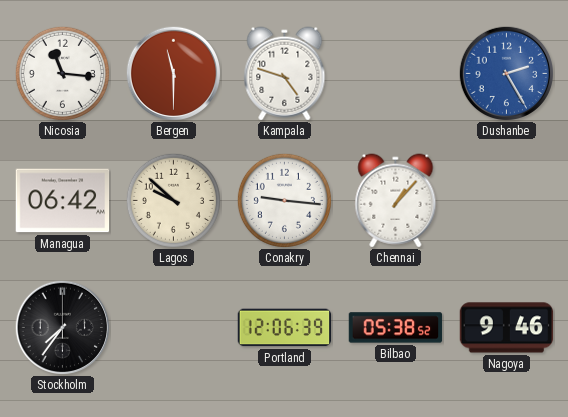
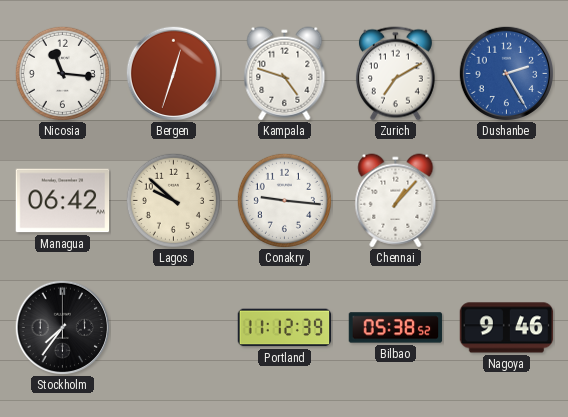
Bergen: 11:30 -> 12:33 (173, 73)
Zurich: none -> 7:10 (395, 74)
Portland: 12:06 -> 11:12 (285, 328)
